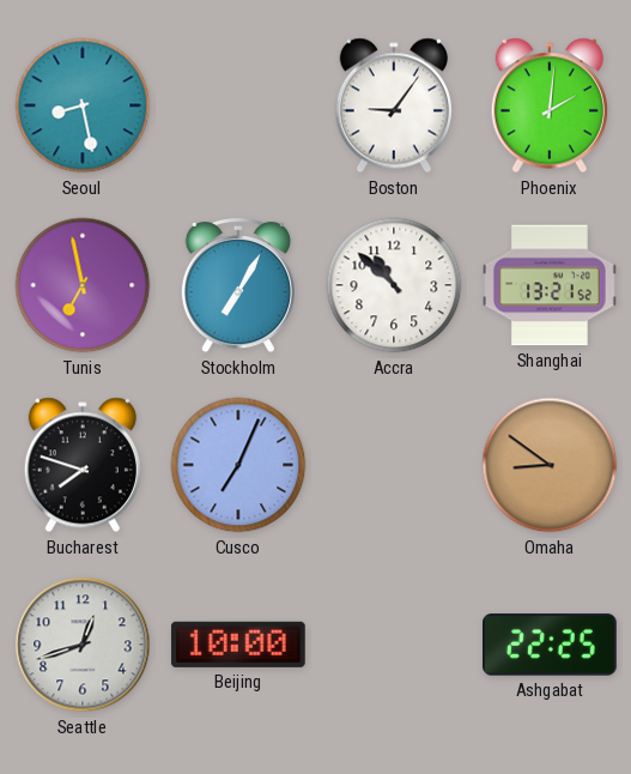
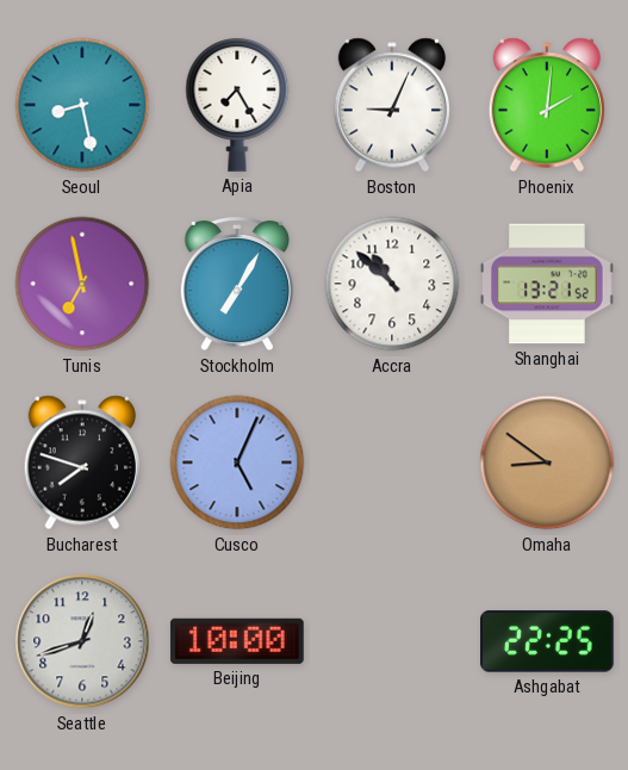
Apia: none -> 7:25 (237, 105)
Boston: 9:06 -> 9:04 (392, 105)
Cusco: 7:04 -> 5:04 (237, 462)
